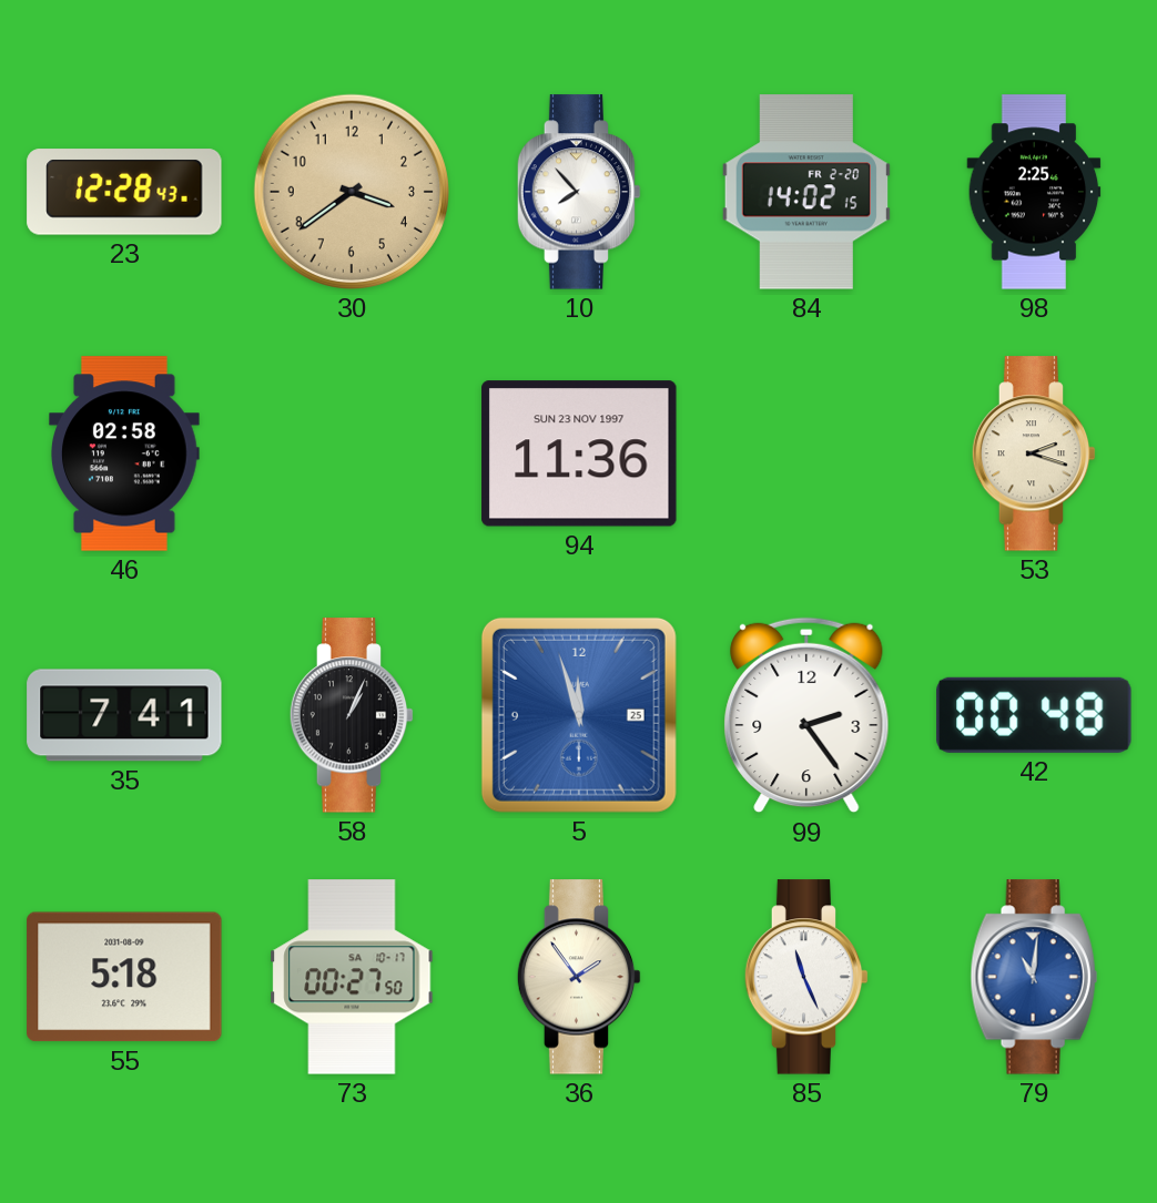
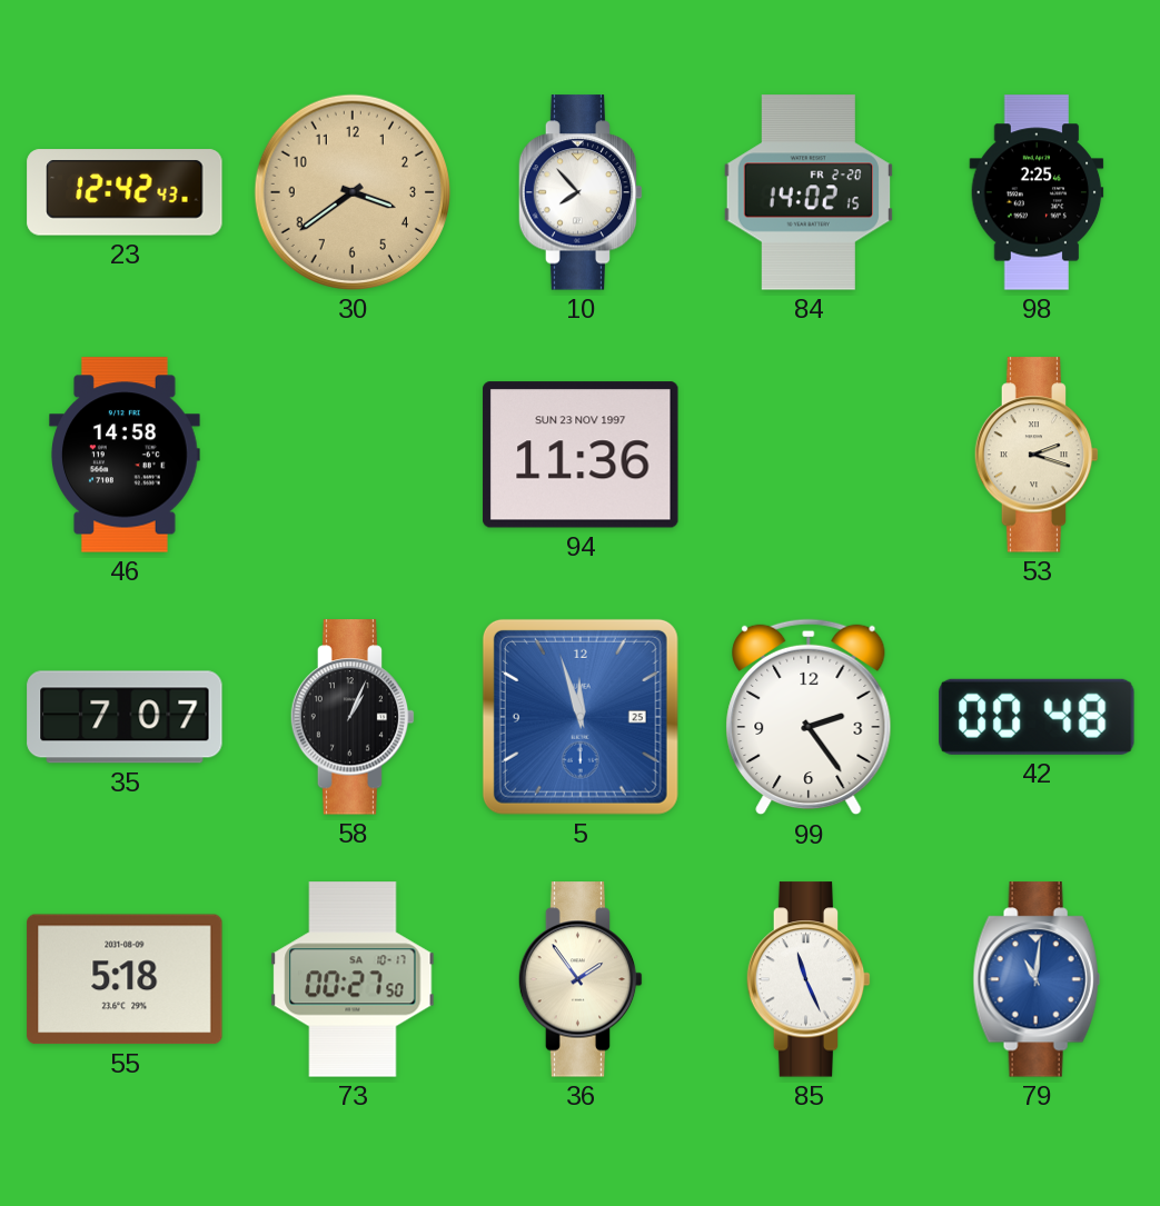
23: 12:28 -> 12:42 (125, 192)
46: 02:58 -> 14:58 (125, 455)
35: 7:41 -> 7:07 (125, 717)
